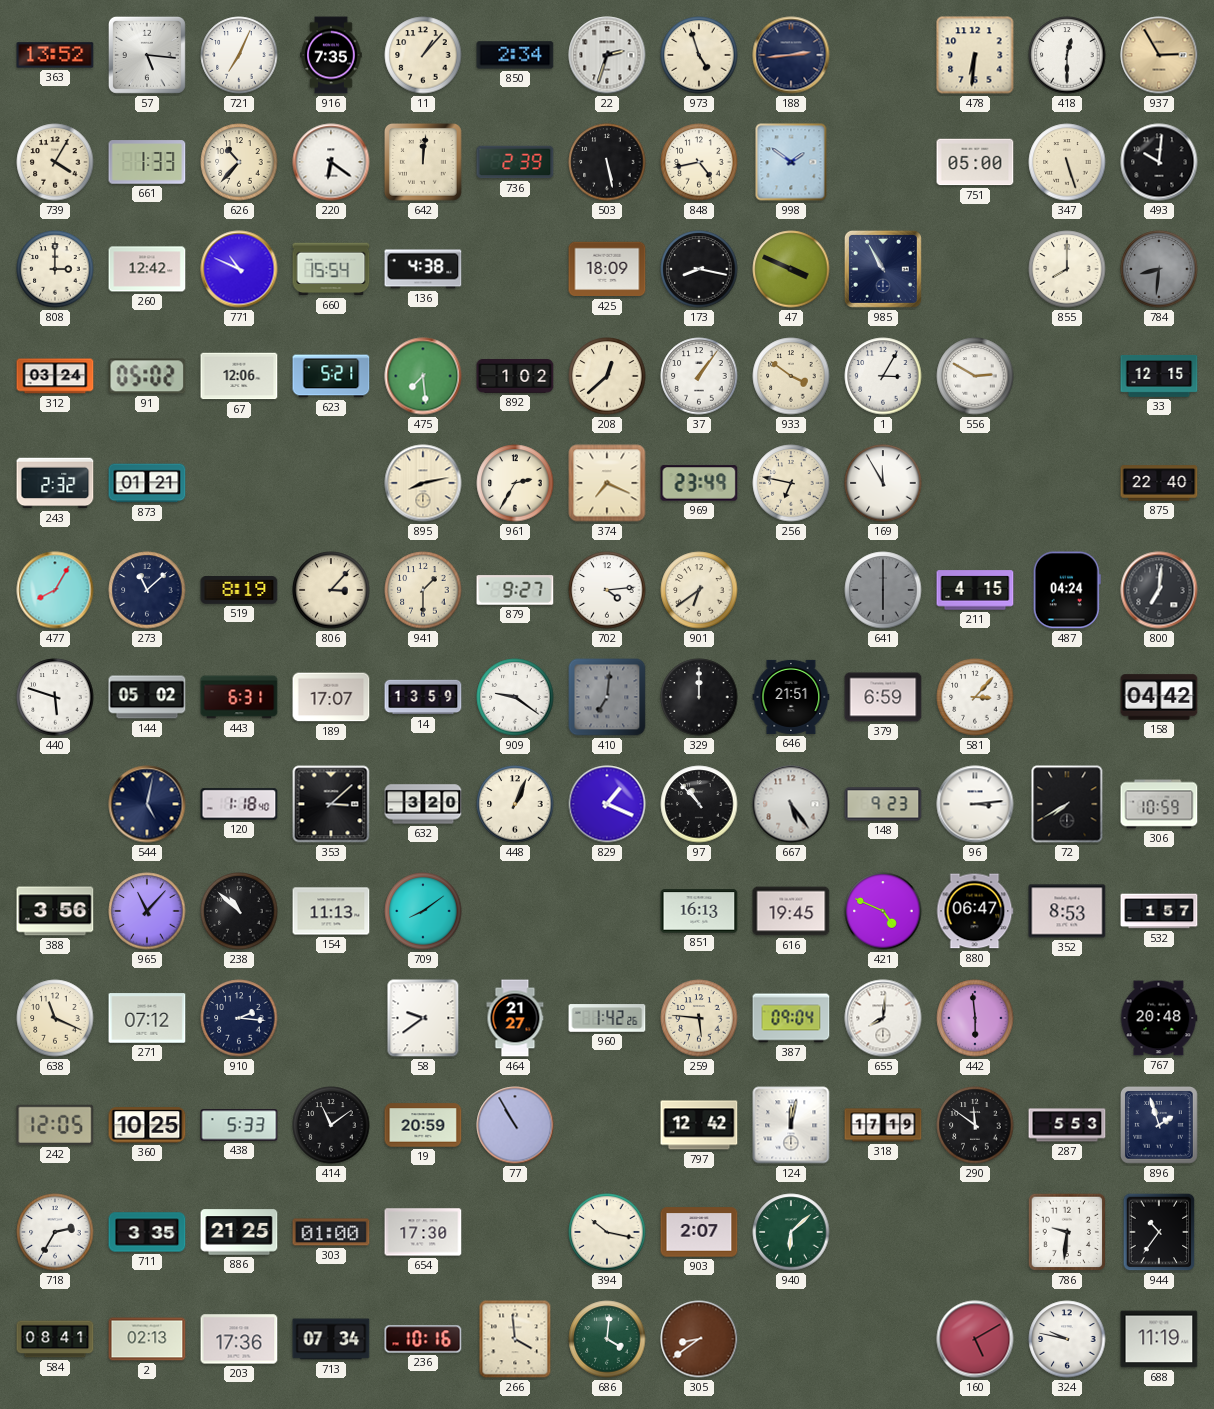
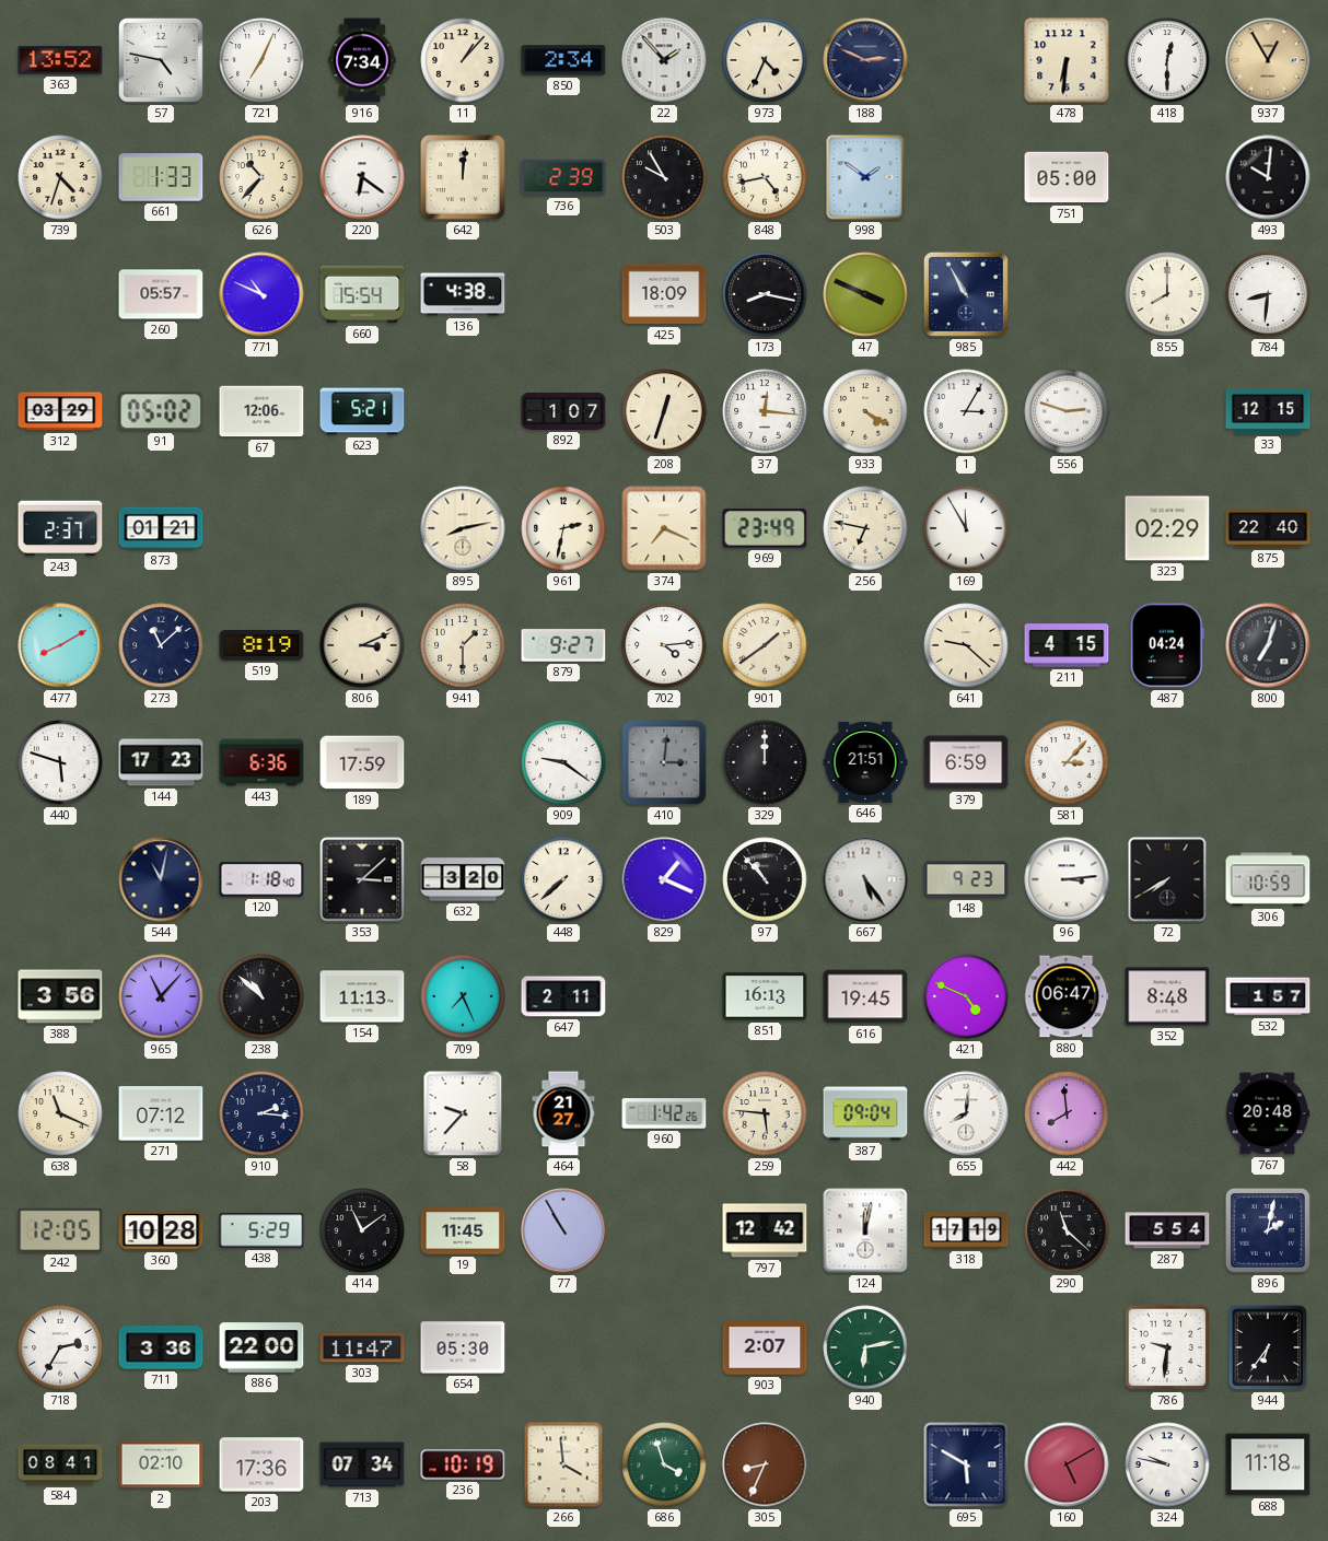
57: 5:16 -> 4:47 (161, 60)
916: 7:35 -> 7:34 (362, 60)
22: 2:33 -> 1:53 (664, 60)
973: 4:57 -> 4:34 (765, 60)
188: 2:44 -> 2:49 (865, 60)
937: 2:55 -> 12:55 (1268, 60)
739: 4:05 -> 4:33 (60, 177)
503: 5:28 -> 9:55 (664, 177)
347: 5:27 -> none (1067, 162)
808: 3:00 -> none (55, 269)
260: 12:42 -> 05:57 (161, 294)
784 dial: grey -> white (1268, 294)
312: 03:24 -> 03:29 (60, 411)
475: 7:29 -> none (423, 376)
892: 1:02 -> 1:07 (563, 411)
208: 12:38 -> 12:33 (664, 411)
37: 1:06 -> 12:16 (765, 411)
933: 3:51 -> 4:20 (865, 411)
556: 2:50 -> 2:48 (1067, 411)
243: 2:32 -> 2:37 (60, 528)
961: 2:35 -> 2:32 (563, 528)
323: none -> 02:29 (1167, 528)
477: 8:05 -> 8:10 (60, 645)
806: 3:07 -> 3:11 (362, 645)
901: 6:39 -> 1:39 (765, 645)
641: 6:00 -> 9:22 (966, 645)
641 dial: grey -> cream (966, 645)
800: 7:01 -> 7:03 (1268, 645)
144: 05:02 -> 17:23 (161, 762)
443: 6:31 -> 6:36 (261, 762)
189: 17:07 -> 17:59 (362, 762)
14: 13:59 -> none (423, 697)
410: 7:01 -> 3:01 (664, 762)
158: 04:42 -> none (1159, 697)
544: 5:02 -> 11:02 (161, 879)
448: 1:04 -> 7:38 (563, 879)
709: 8:09 -> 7:26 (463, 996)
647: none -> 2:11 (563, 996)
352: 8:53 -> 8:48 (1167, 996)
58: 9:39 -> 9:37 (463, 1113)
442: 5:59 -> 7:59 (1067, 1113)
360: 10:25 -> 10:28 (161, 1230)
438: 5:33 -> 5:29 (261, 1230)
19: 20:59 -> 11:45 (463, 1230)
290: 11:51 -> 11:22 (1067, 1230)
287: 5:53 -> 5:54 (1167, 1230)
896: 1:57 -> 2:02 (1269, 1231)
711: 3:35 -> 3:36 (161, 1347)
886: 21:25 -> 22:00 (261, 1347)
303: 01:00 -> 11:47 (362, 1347)
654: 17:30 -> 05:30 (463, 1347)
394: 10:17 -> none (607, 1232)
940: 6:08 -> 6:13 (865, 1347)
944: 10:36 -> 6:36 (1268, 1347)
2: 02:13 -> 02:10 (161, 1464)
236: 10:16 -> 10:19 (463, 1464)
686: 4:01 -> 3:57 (664, 1464)
305: 8:39 -> 8:34 (765, 1464)
695: none -> 5:50 (966, 1464)
688: 11:19 -> 11:18 (1268, 1464)
